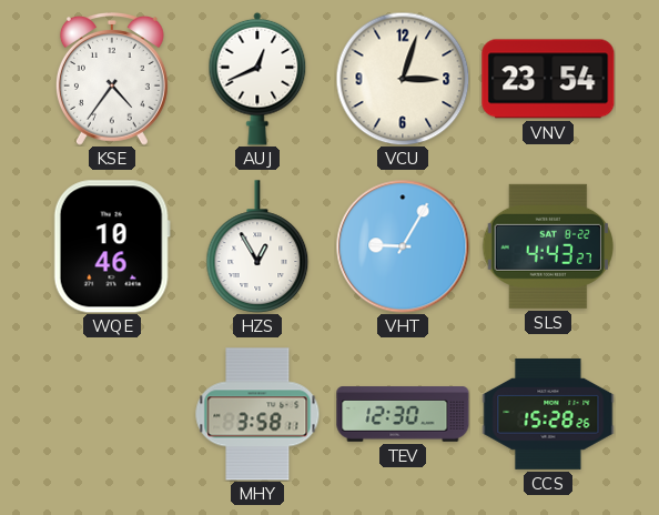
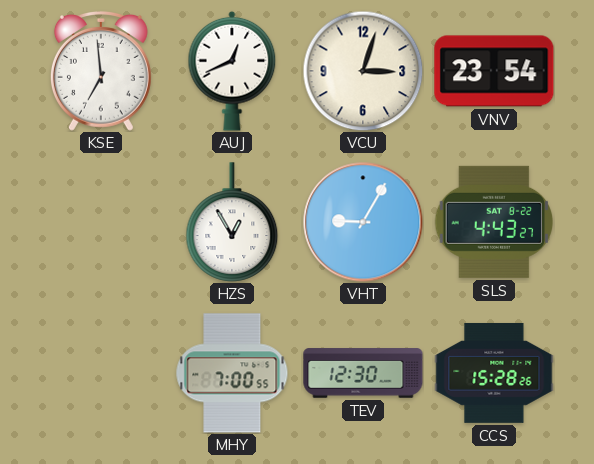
KSE: 4:36 -> 6:59 (101, 72)
WQE: 10:46 -> none (112, 246)
MHY: 3:58 -> 7:00 (232, 373)
